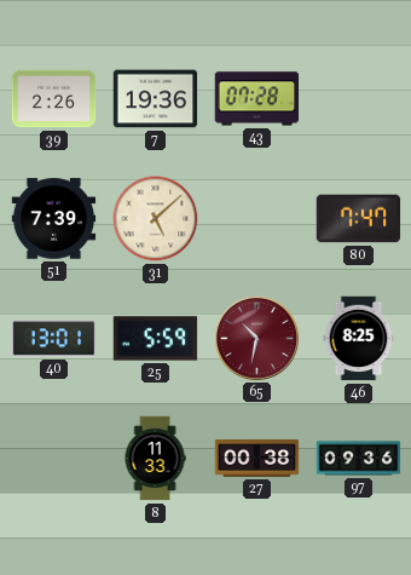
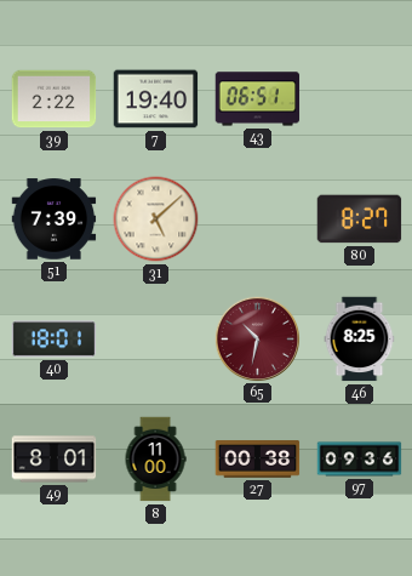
39: 2:26 -> 2:22 (55, 99)
7: 19:36 -> 19:40 (156, 99)
43: 07:28 -> 06:51 (258, 99)
80: 7:47 -> 8:27 (360, 219)
40: 13:01 -> 18:01 (55, 340)
25: 5:59 -> none (156, 339)
49: none -> 8:01 (55, 460)
8: 11:33 -> 11:00 (155, 460)
